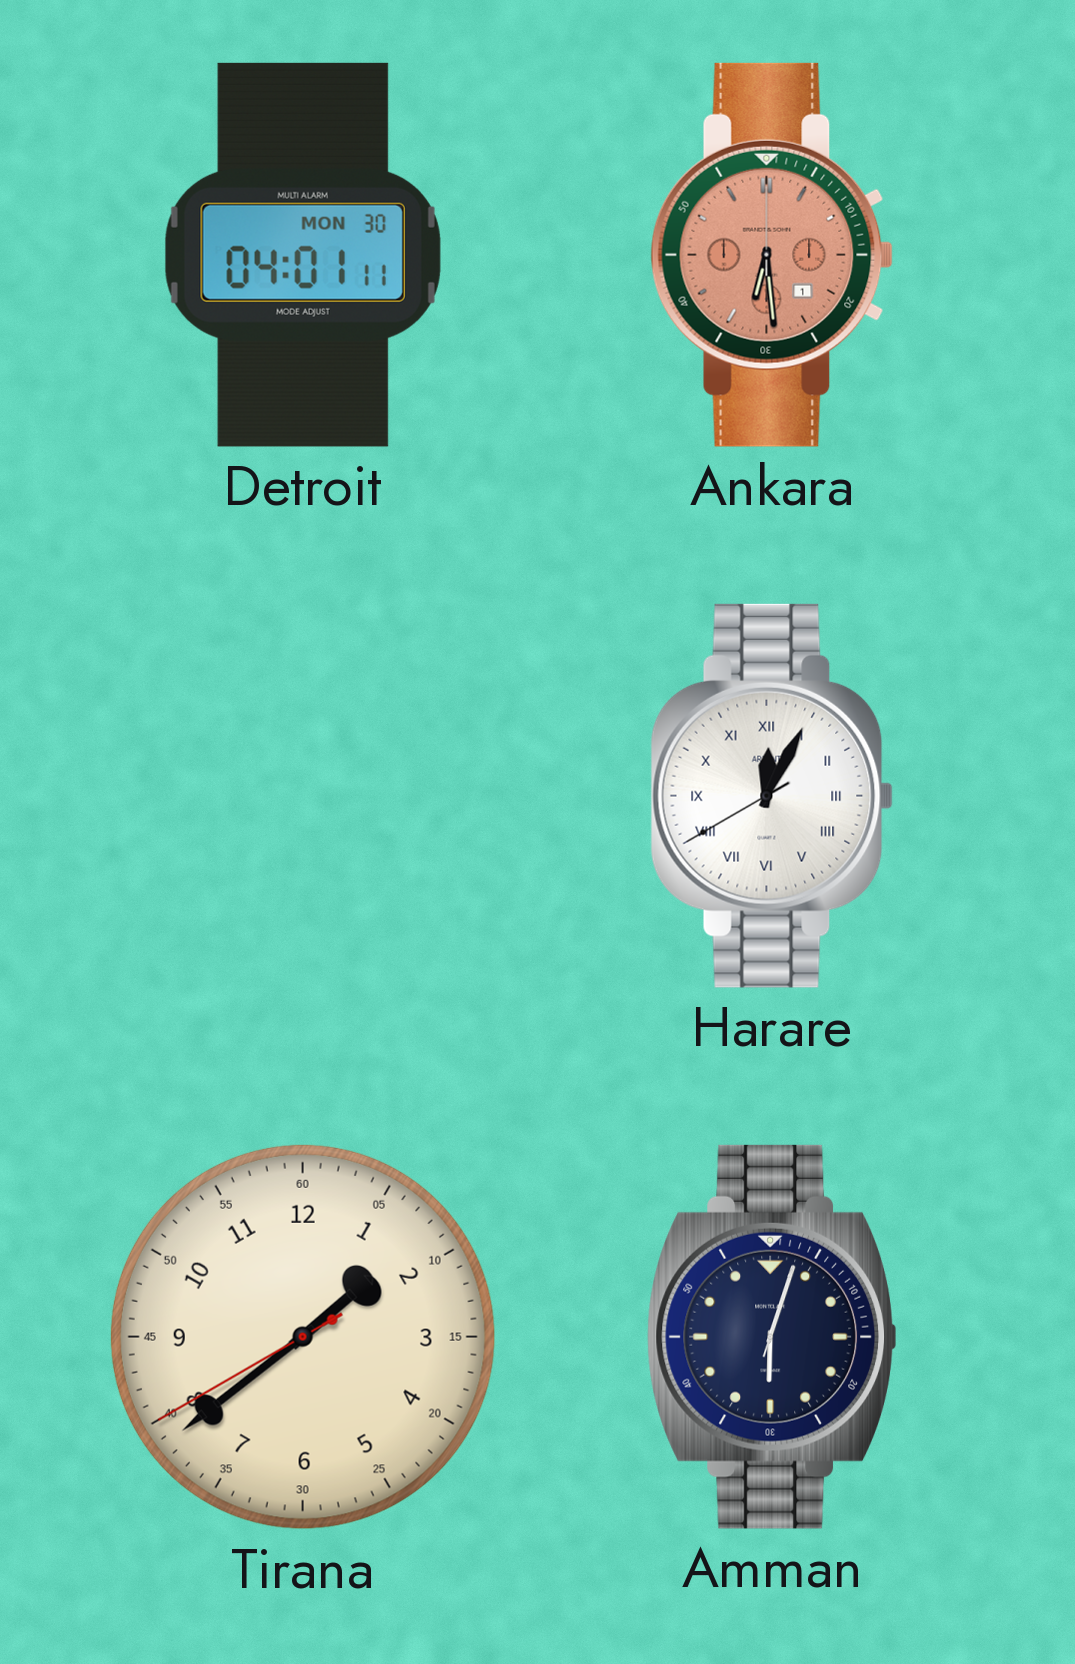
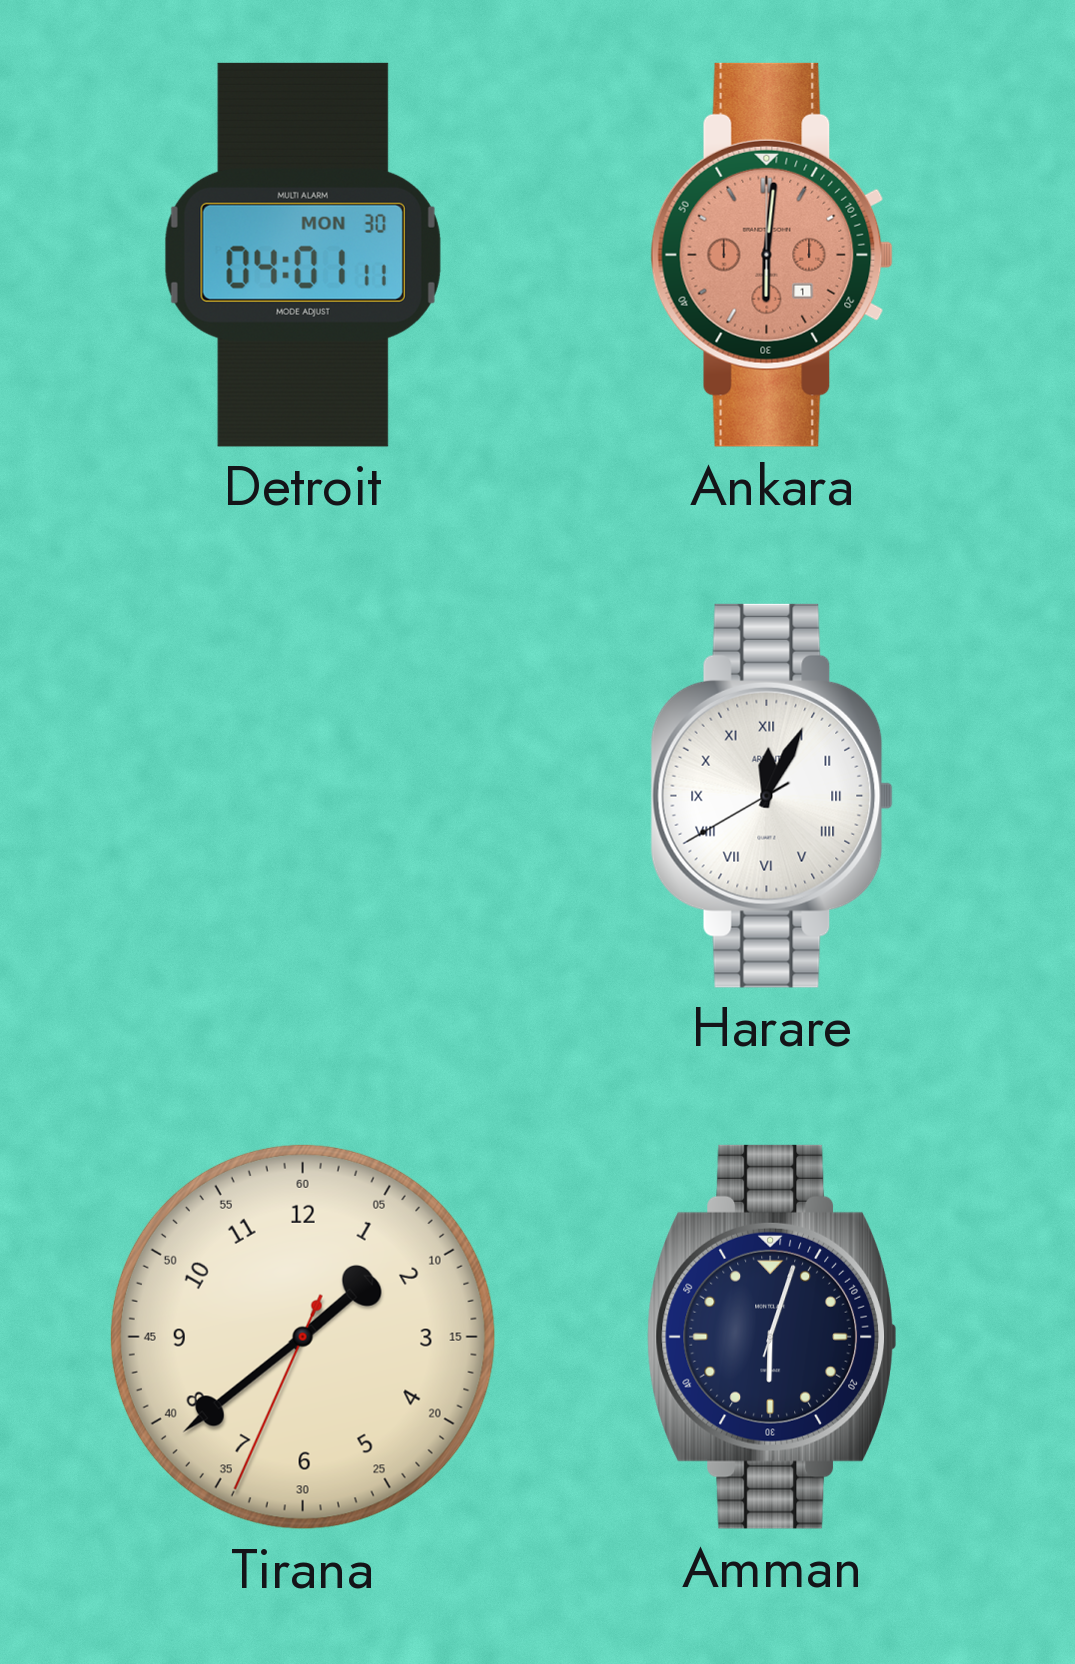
Ankara: 6:29 -> 6:01 (772, 255)
Tirana: 1:38:40 -> 1:38:34 (303, 1337)
